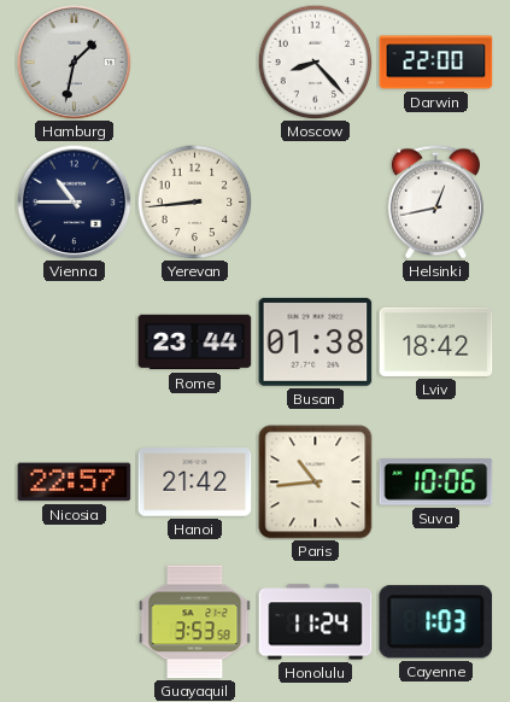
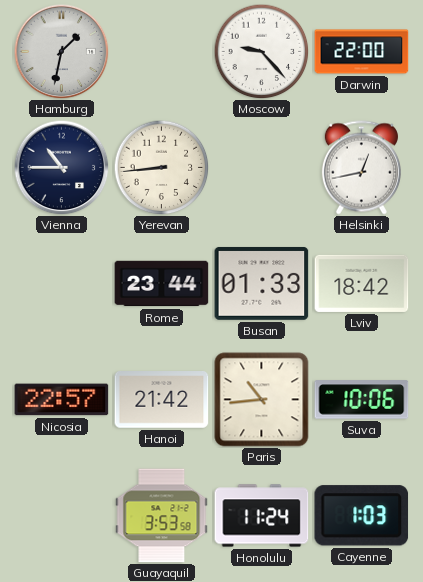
Moscow: 8:23 -> 9:23 (261, 51)
Busan: 01:38 -> 01:33 (262, 284)
